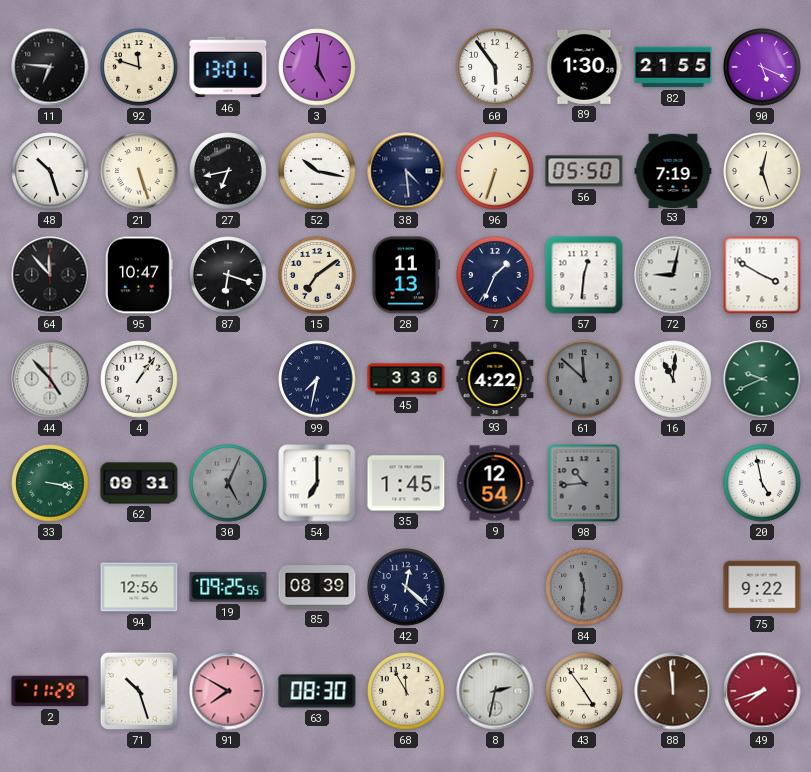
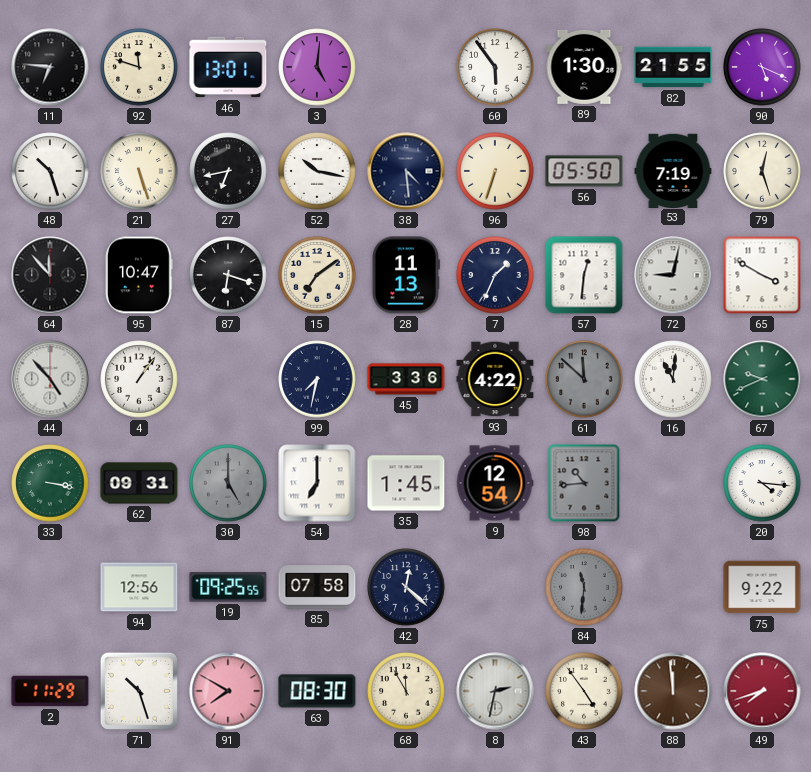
30: 5:04 -> 5:00 (228, 483)
20: 4:58 -> 4:16 (762, 483)
85: 08:39 -> 07:58 (317, 587)
